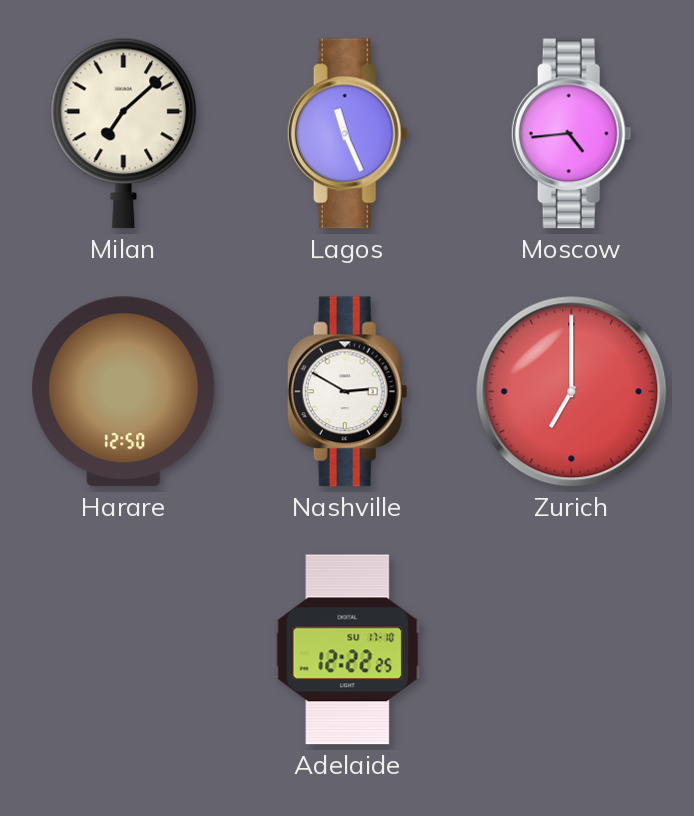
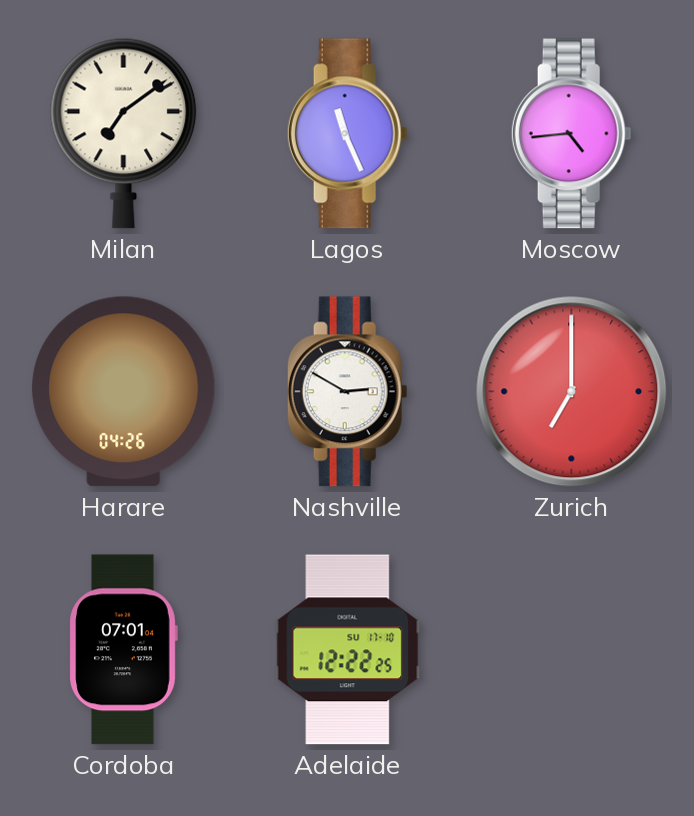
Milan: 7:08 -> 7:09 (124, 133)
Harare: 12:50 -> 04:26 (124, 392)
Cordoba: none -> 07:01 (123, 650)
